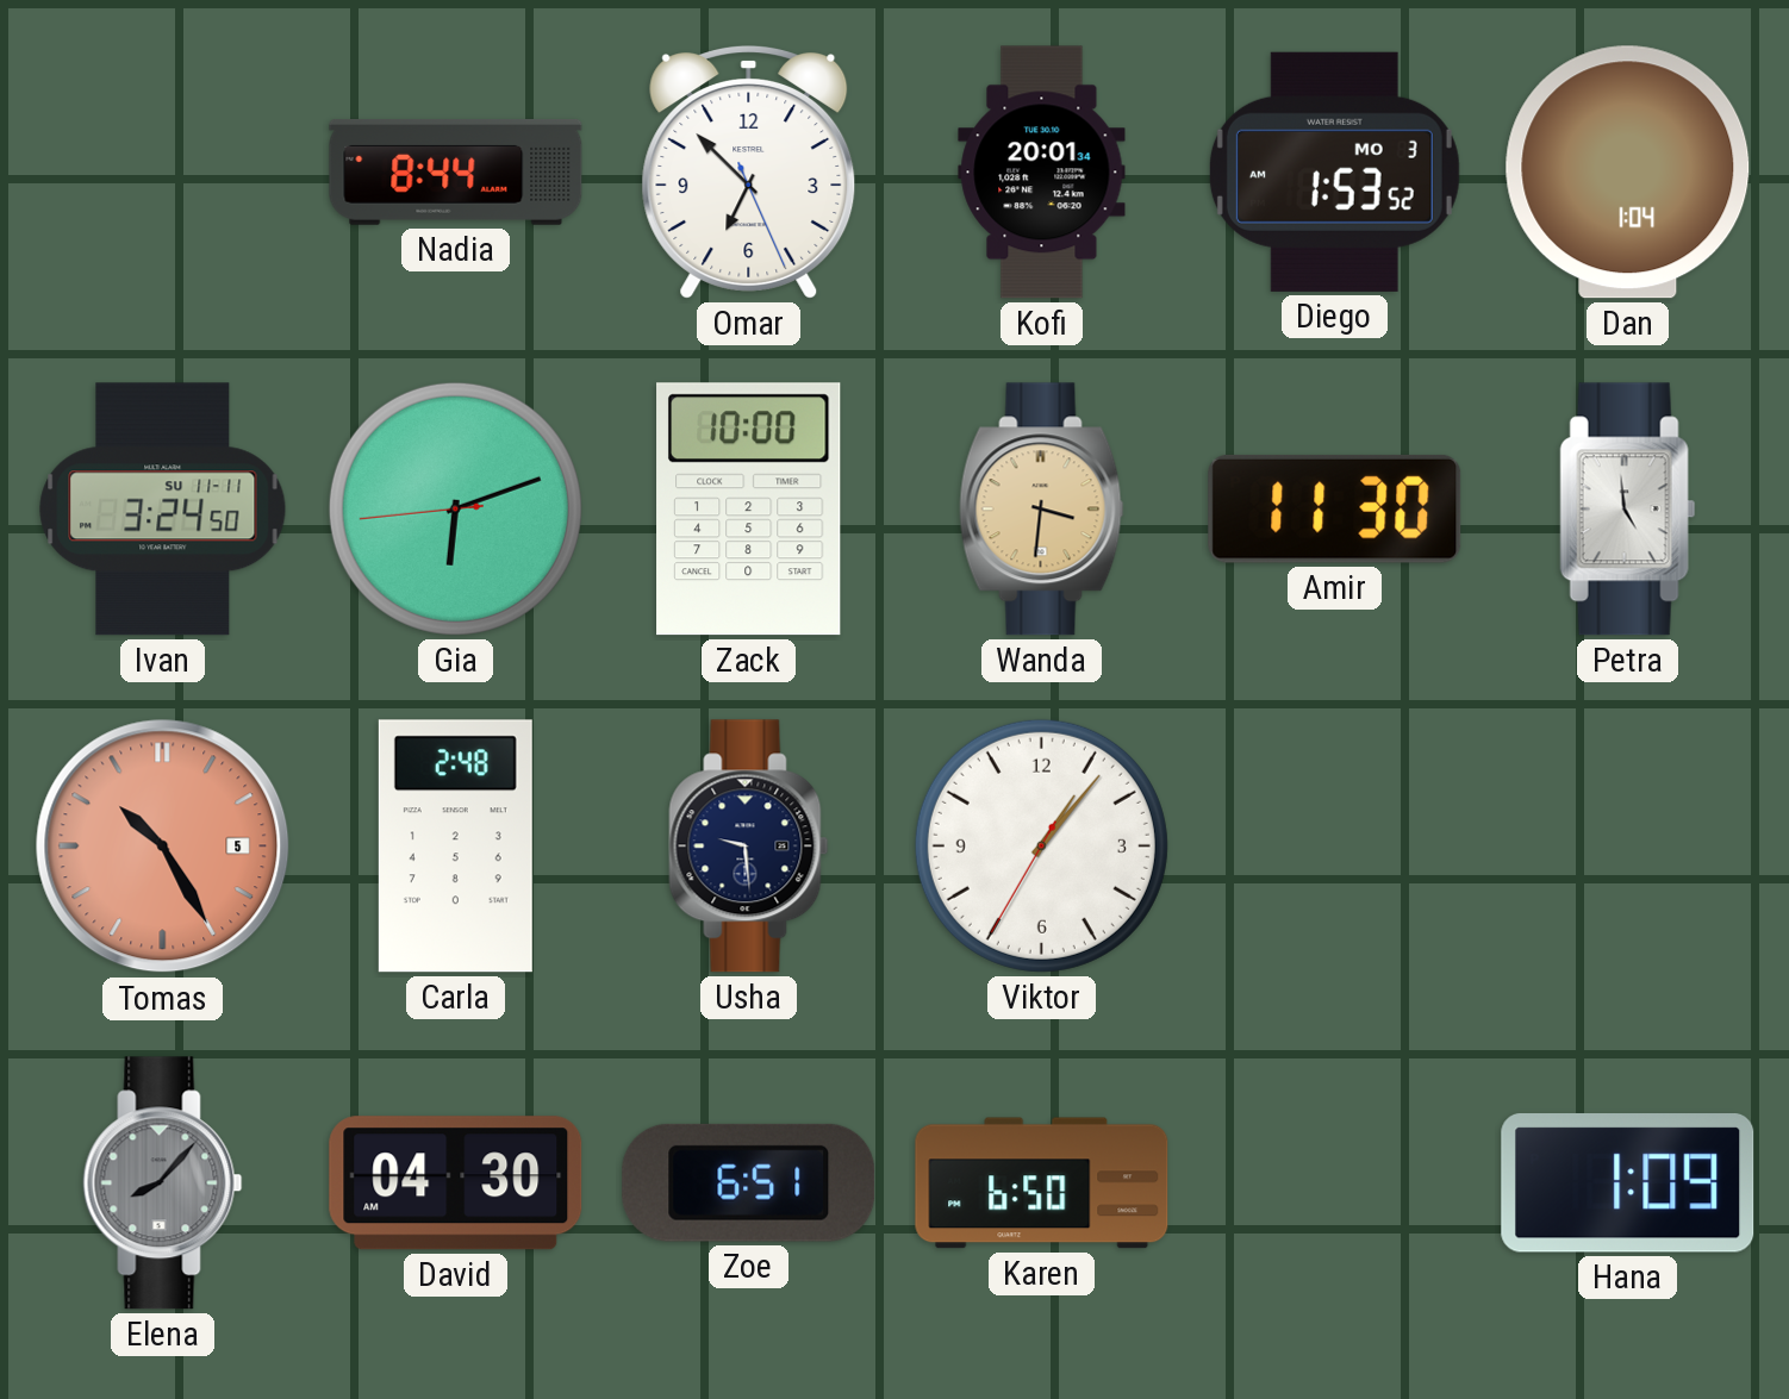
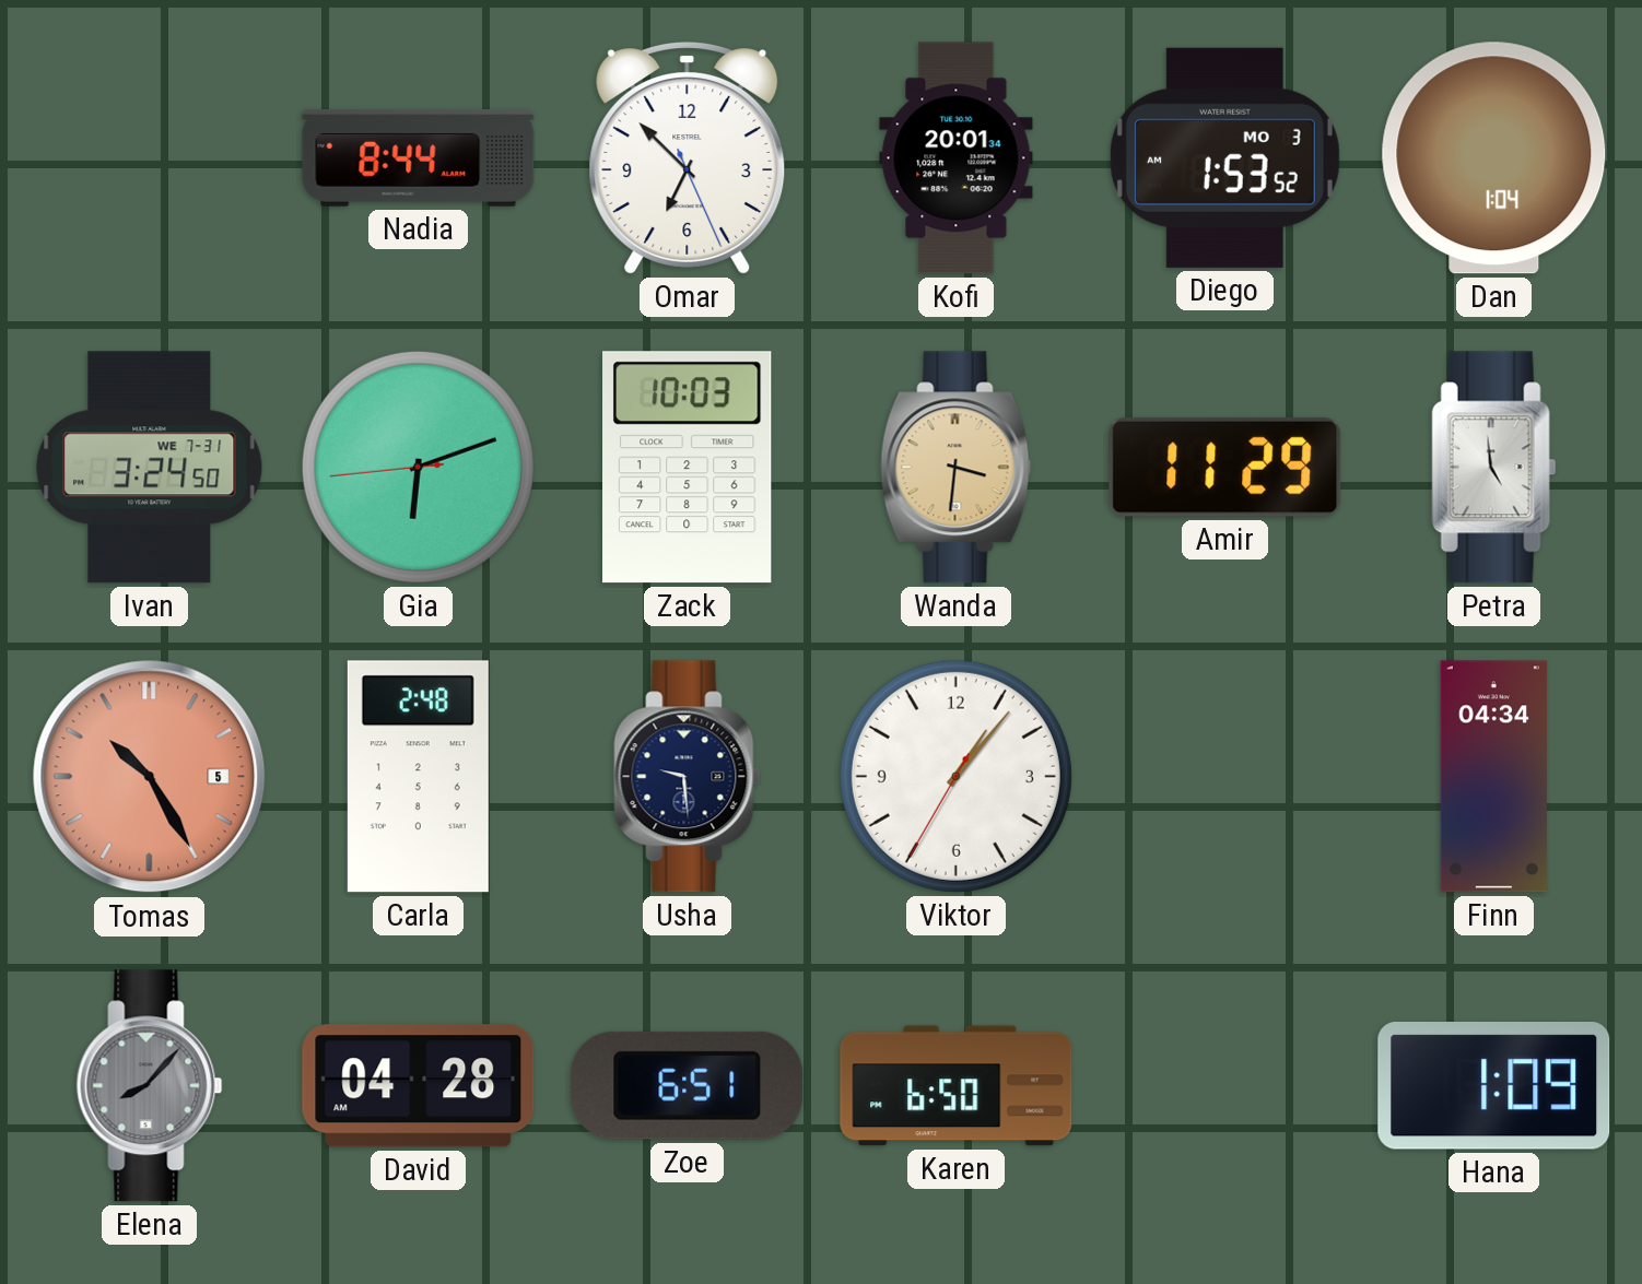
Ivan date: SU 11-11 -> WE 7-31 (150, 468)
Zack: 10:00 -> 10:03 (688, 468)
Amir: 11:30 -> 11:29 (1225, 467)
Finn: none -> 04:34 (1493, 777)
David: 04:30 -> 04:28 (419, 1086)
